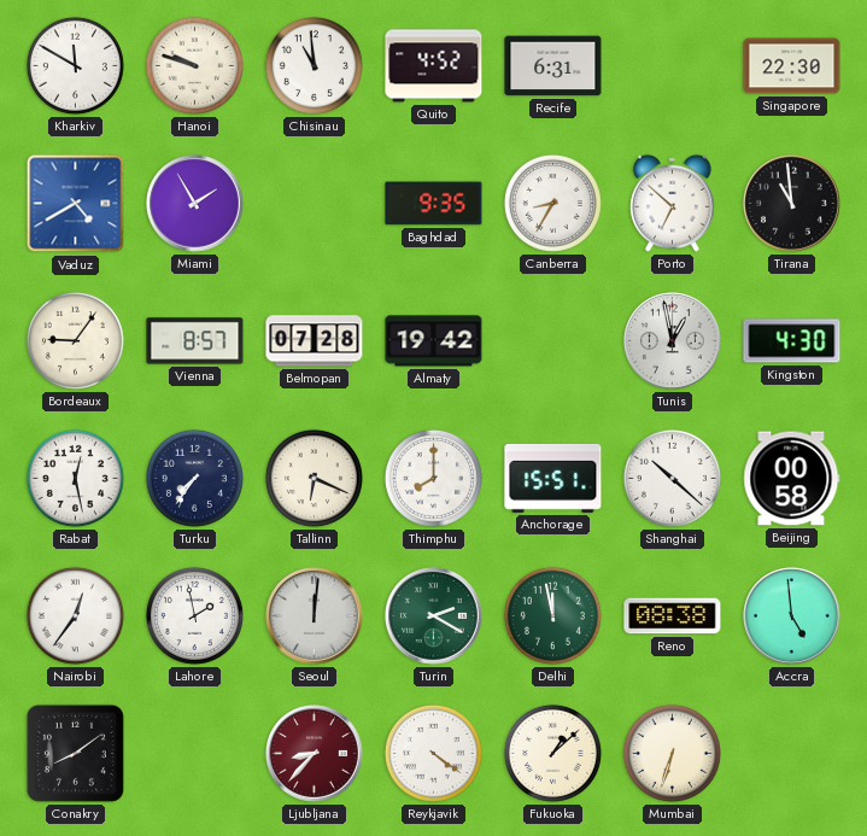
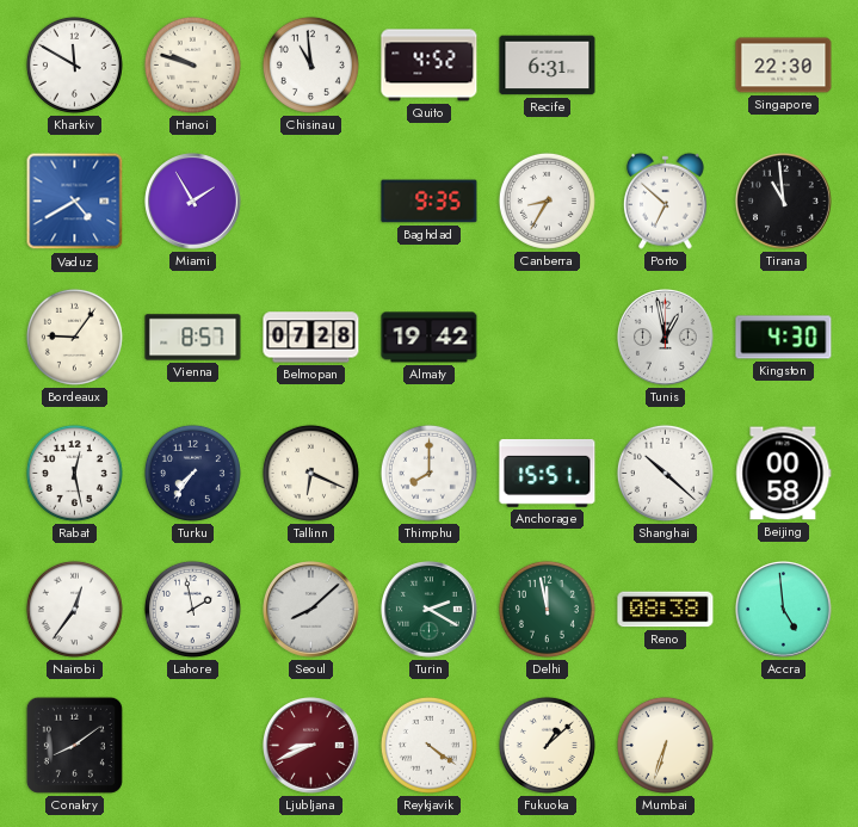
Seoul: 12:01 -> 8:08 (311, 610)
Ljubljana: 8:37 -> 8:41 (311, 746)
